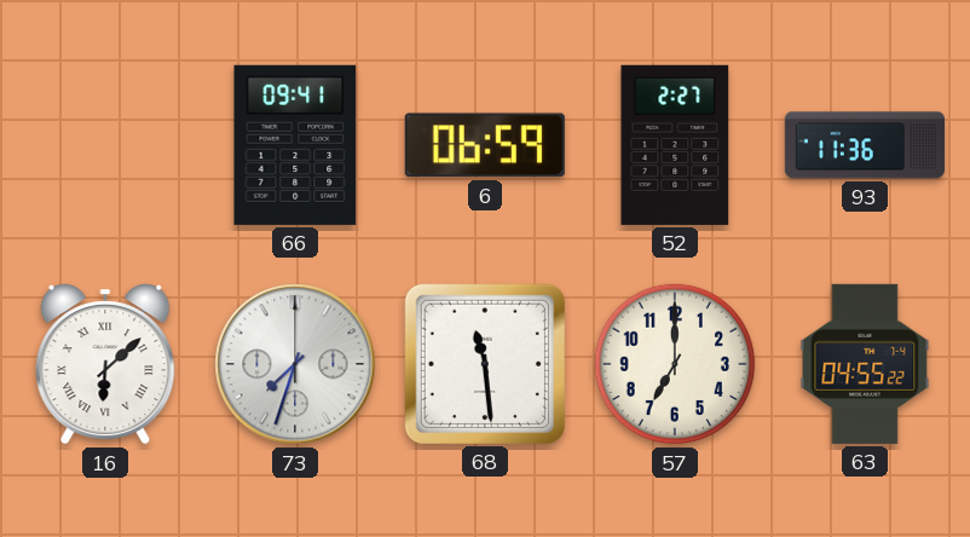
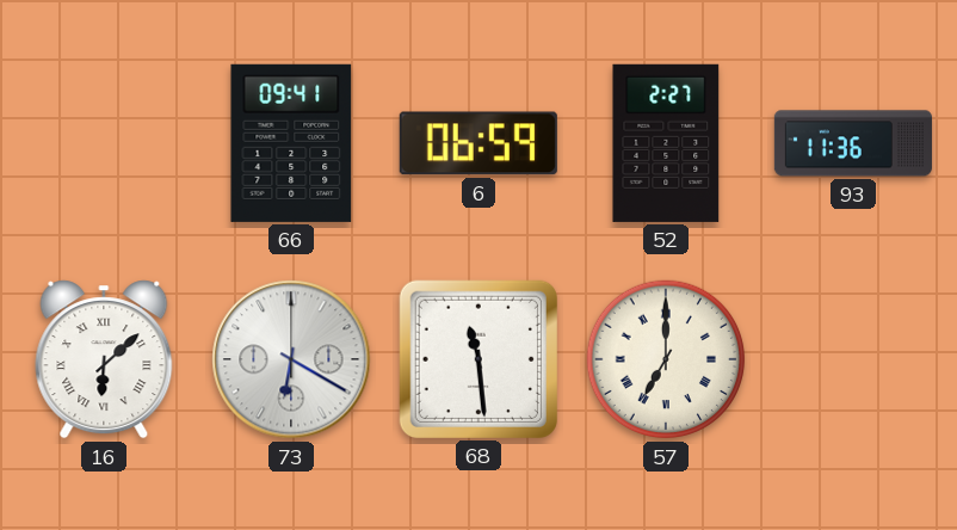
73: 7:33 -> 6:20 (291, 359)
57 numerals: Arabic -> Roman (666, 359)
63: 04:55 -> none (865, 364)
